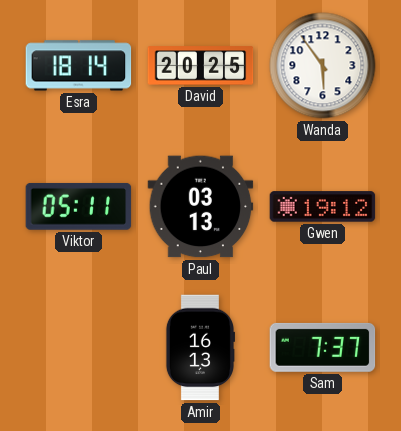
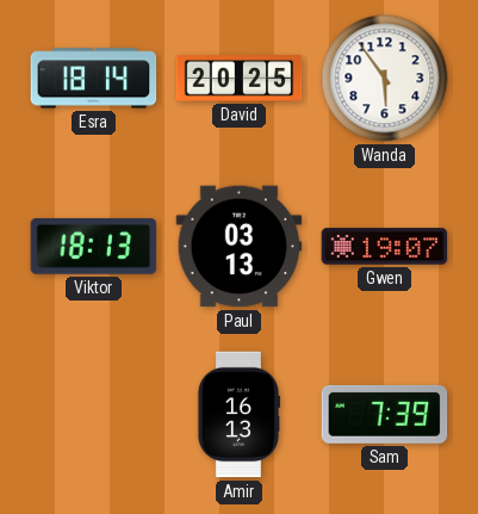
Viktor: 05:11 -> 18:13 (94, 247)
Gwen: 19:12 -> 19:07 (385, 247)
Sam: 7:37 -> 7:39 (385, 414)
